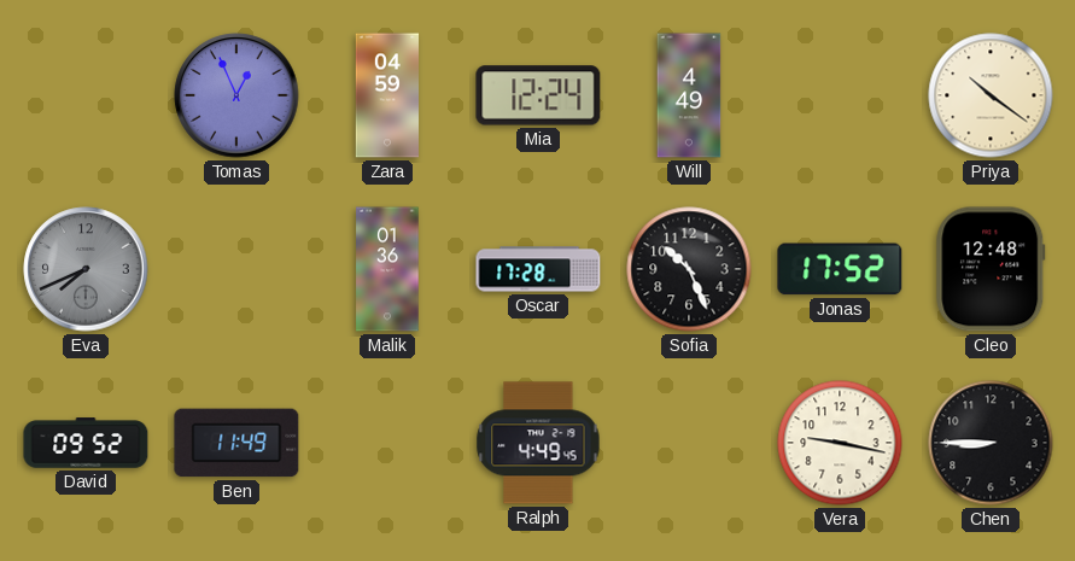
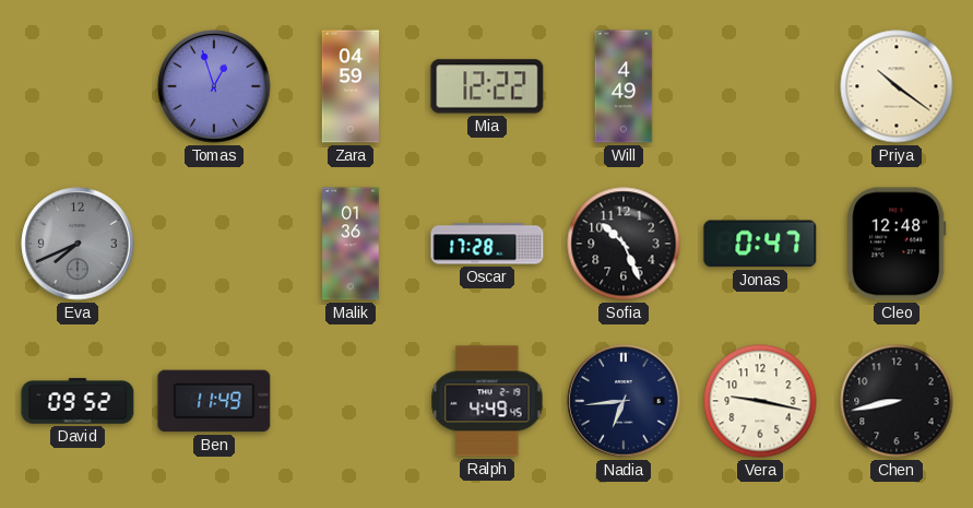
Tomas: 12:56 -> 12:57 (214, 86)
Mia: 12:24 -> 12:22 (487, 86)
Jonas: 17:52 -> 0:47 (760, 244)
Nadia: none -> 6:44 (624, 401)
Chen: 8:45 -> 8:43 (897, 401)
